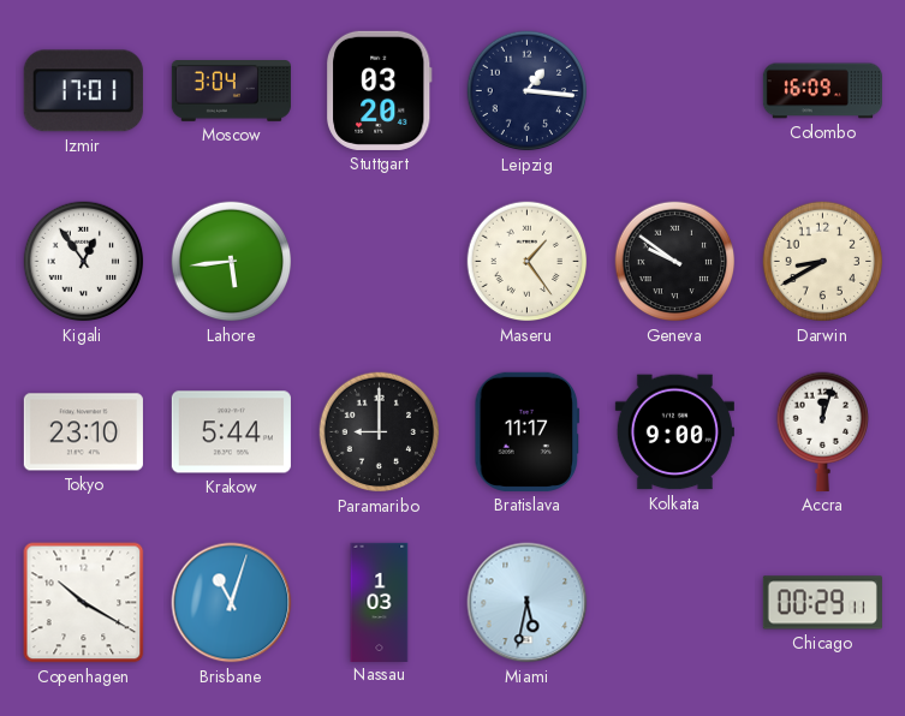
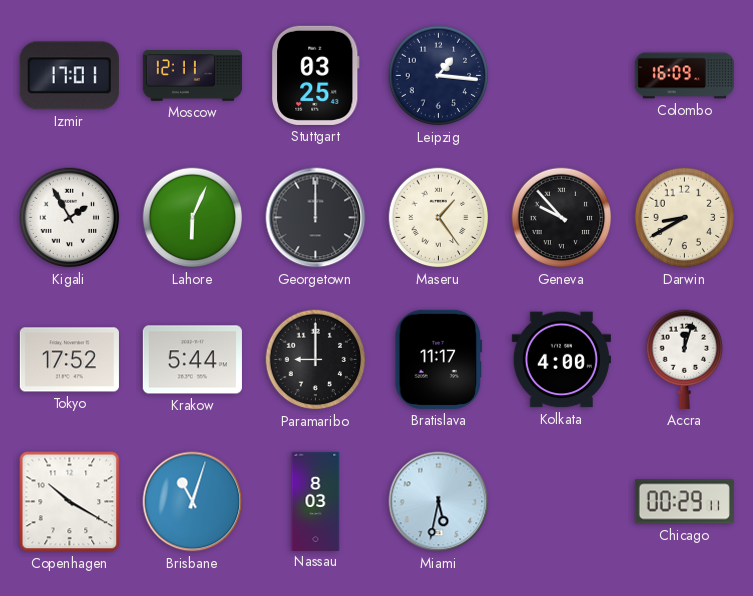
Moscow: 3:04 -> 12:11 (192, 76)
Stuttgart: 03:20 -> 03:25 (316, 75)
Kigali: 12:54 -> 1:55 (70, 218)
Lahore: 5:44 -> 6:04 (193, 218)
Georgetown: none -> 12:00 (316, 218)
Geneva: 9:51 -> 9:53 (562, 218)
Tokyo: 23:10 -> 17:52 (69, 360)
Kolkata: 9:00 -> 4:00 (561, 360)
Nassau: 1:03 -> 8:03 (316, 501)
